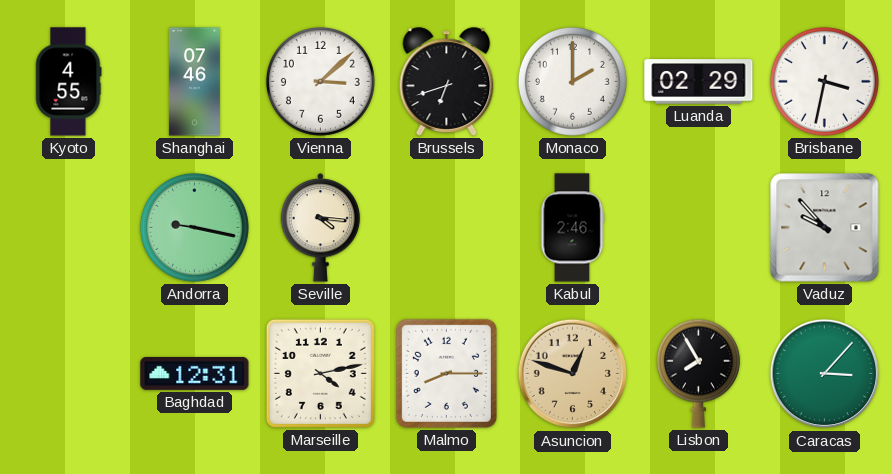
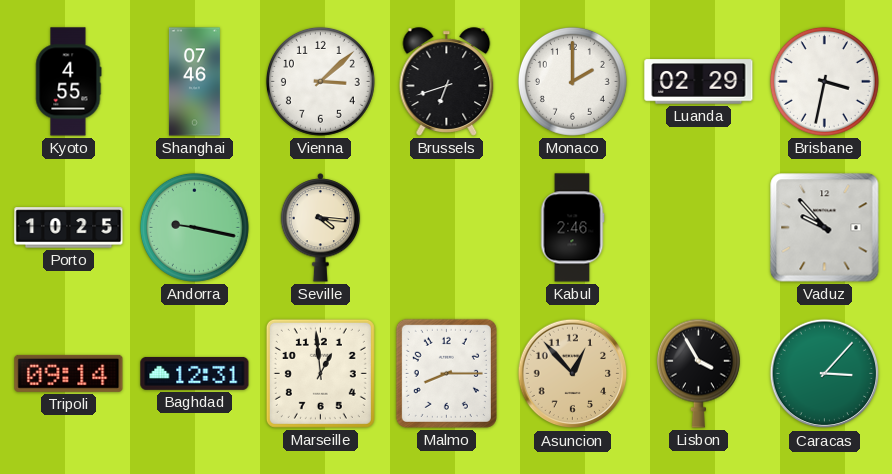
Porto: none -> 10:25 (69, 228)
Tripoli: none -> 09:14 (69, 373)
Marseille: 4:13 -> 12:59 (320, 373)
Asuncion: 12:48 -> 12:53 (573, 374)
Lisbon: 7:55 -> 3:55 (698, 373)
